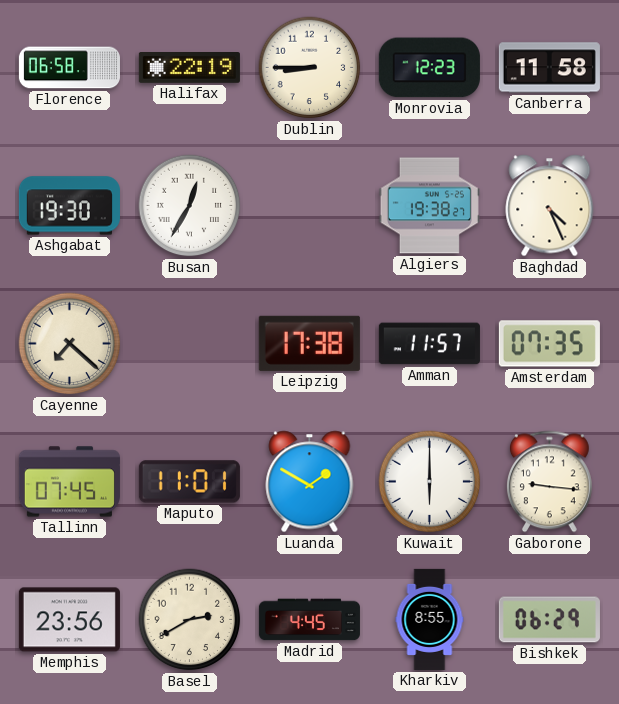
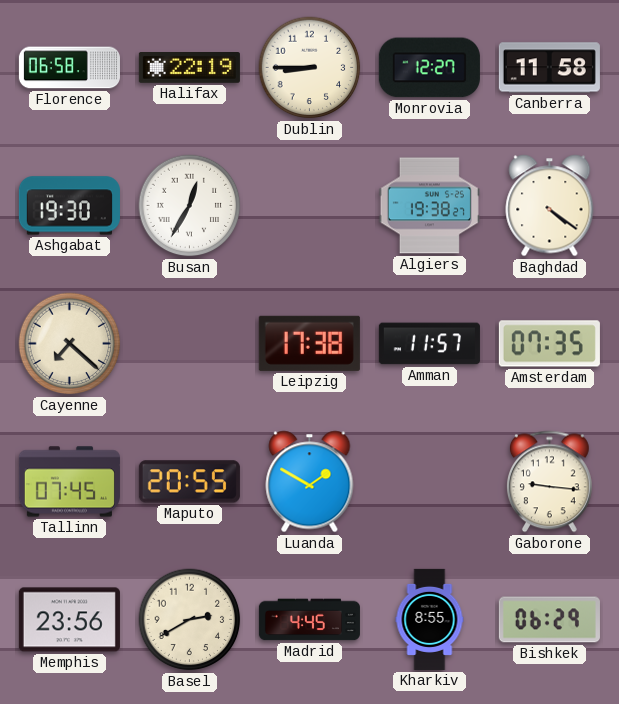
Monrovia: 12:23 -> 12:27 (429, 68)
Baghdad: 4:26 -> 4:21 (550, 206)
Maputo: 11:01 -> 20:55 (189, 482)
Kuwait: 6:00 -> none (430, 482)
